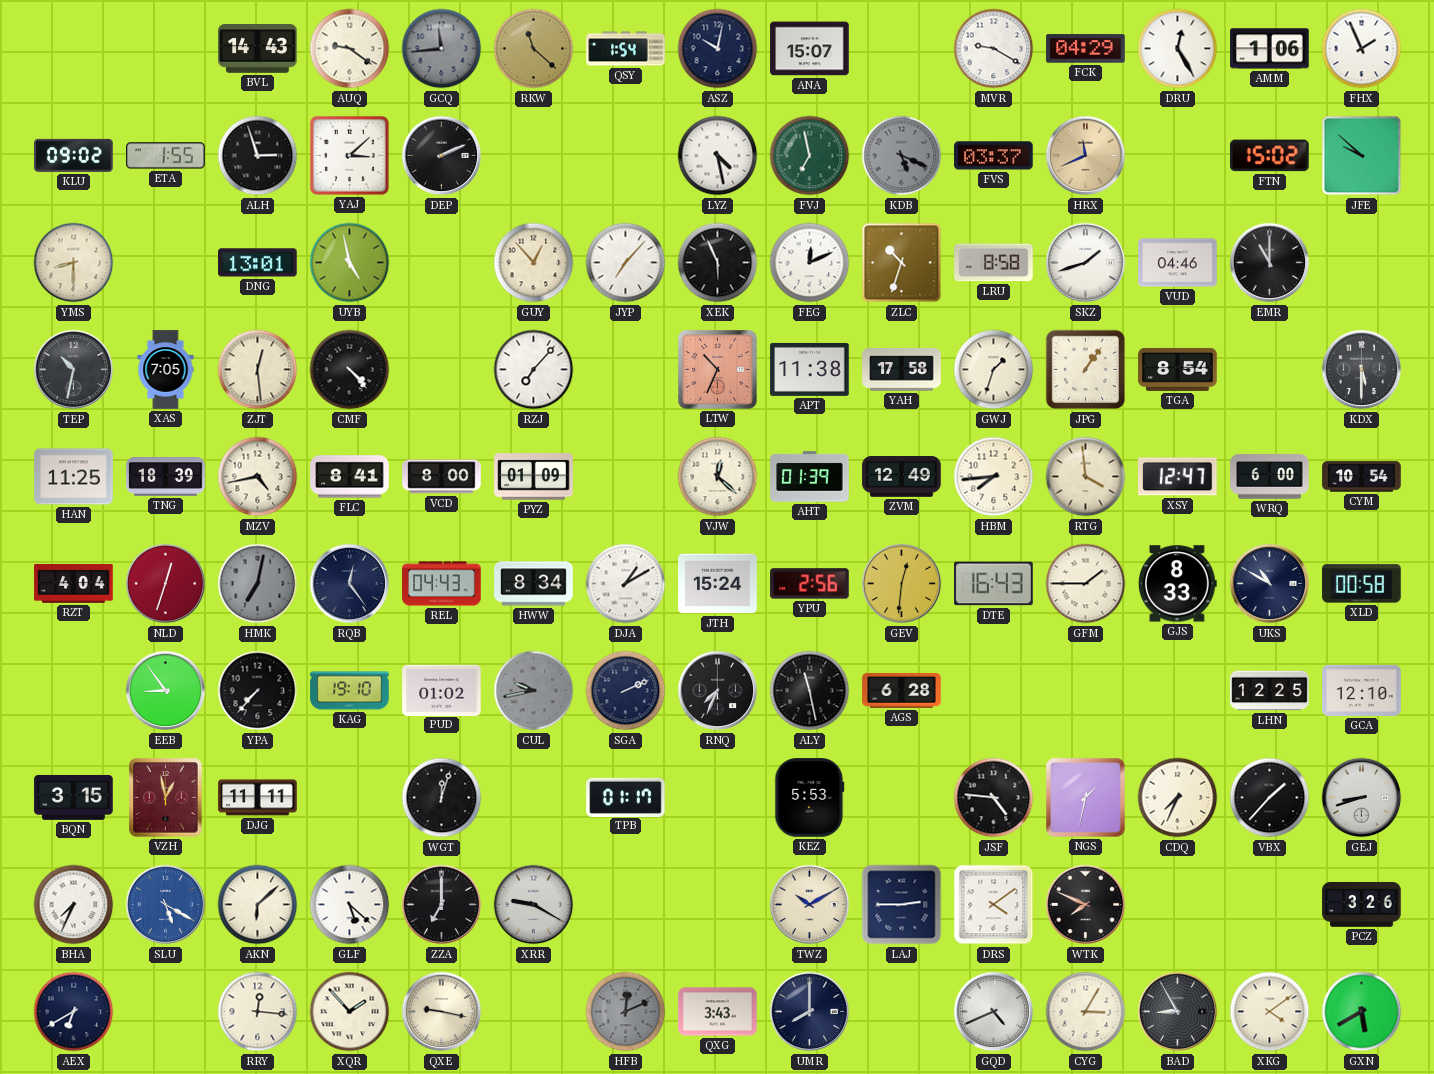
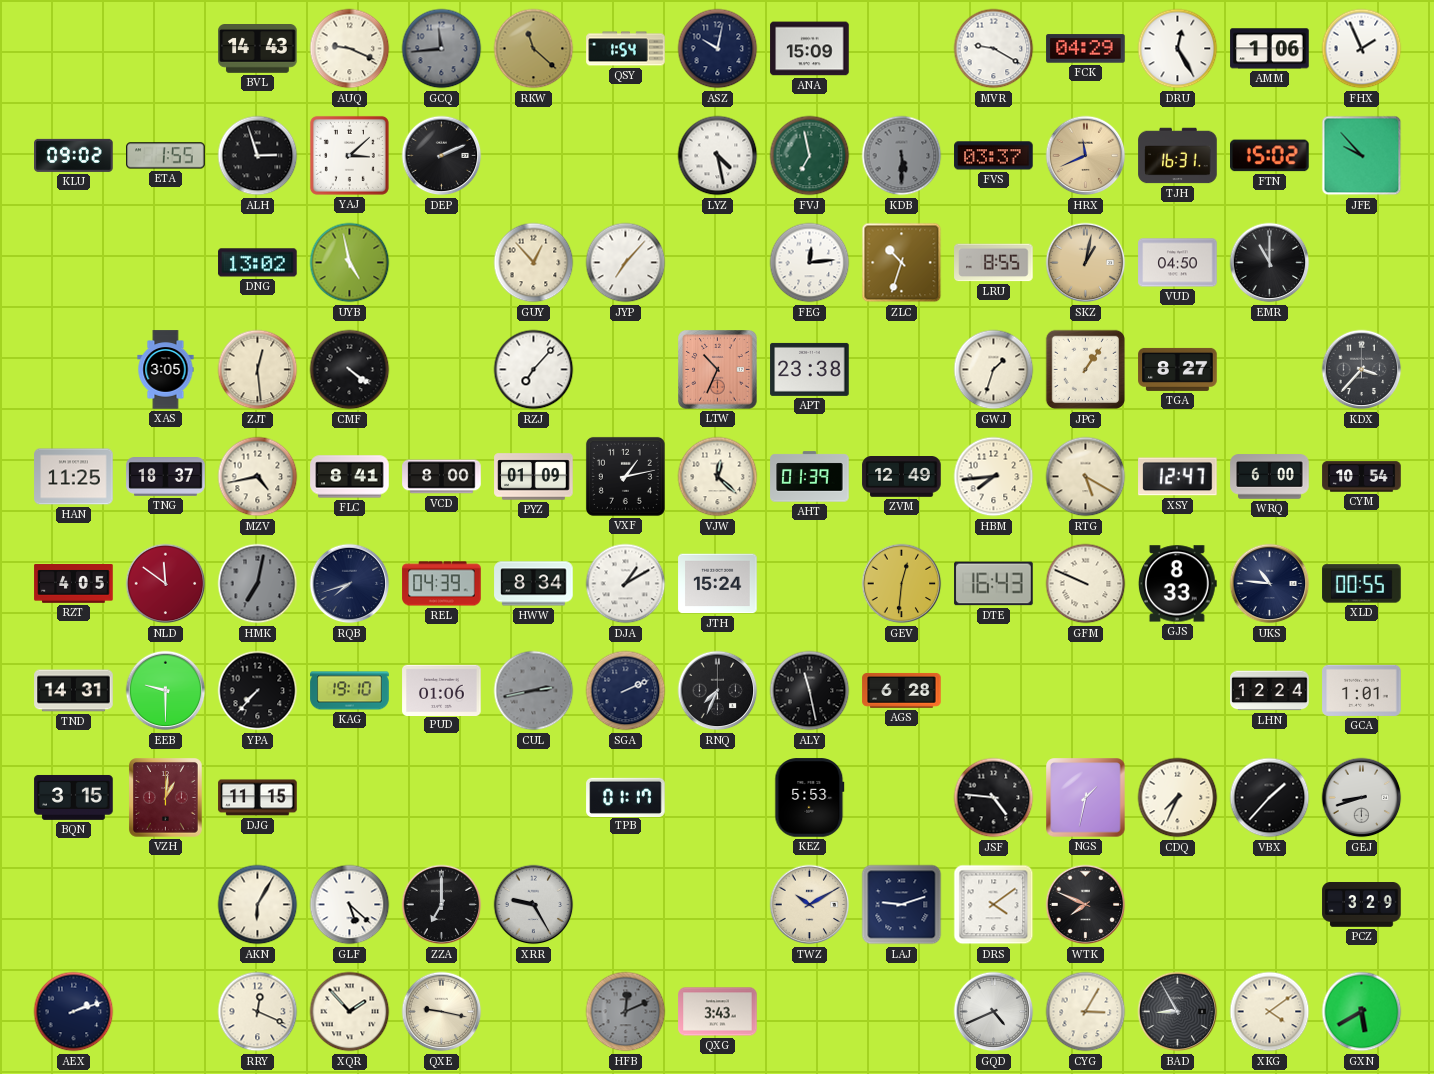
AUQ: 9:21 -> 9:19 (350, 49)
ANA: 15:07 -> 15:09 (810, 49)
KDB: 5:19 -> 5:30 (902, 156)
TJH: none -> 16:31 (1178, 156)
JFE: 9:52 -> 9:53 (1362, 156)
YMS: 8:30 -> none (74, 263)
DNG: 13:01 -> 13:02 (258, 263)
XEK: 5:56 -> none (718, 263)
FEG: 12:11 -> 12:14 (810, 263)
LRU: 8:58 -> 8:55 (994, 263)
SKZ: 1:42 -> 1:02 (1086, 263)
SKZ dial: white -> champagne (1086, 263)
VUD: 04:46 -> 04:50 (1178, 263)
TEP: 10:32 -> none (74, 370)
XAS: 7:05 -> 3:05 (166, 370)
CMF: 4:23 -> 4:21 (350, 370)
APT: 11:38 -> 23:38 (810, 369)
YAH: 17:58 -> none (902, 370)
TGA: 8:54 -> 8:27 (1178, 369)
KDX: 5:30 -> 3:37 (1362, 370)
TNG: 18:39 -> 18:37 (166, 477)
VXF: none -> 1:13 (625, 476)
RTG: 3:59 -> 5:20 (1086, 477)
RZT: 4:04 -> 4:05 (74, 584)
NLD: 12:33 -> 11:51 (166, 584)
RQB: 12:24 -> 7:42 (350, 584)
REL: 04:43 -> 04:39 (442, 584)
YPU: 2:56 -> none (810, 584)
GFM: 1:45 -> 9:49 (1086, 584)
UKS: 10:50 -> 10:46 (1270, 584)
XLD: 00:58 -> 00:55 (1362, 584)
TND: none -> 14:31 (74, 691)
EEB: 8:54 -> 9:30 (166, 691)
PUD: 01:02 -> 01:06 (442, 690)
CUL: 9:43 -> 2:43 (534, 691)
LHN: 12:25 -> 12:24 (1270, 691)
GCA: 12:10 -> 1:01 (1362, 690)
VZH: 12:58 -> 1:01 (166, 798)
DJG: 11:11 -> 11:15 (258, 798)
WGT: 12:03 -> none (442, 798)
BHA: 7:34 -> none (74, 905)
SLU: 5:20 -> none (166, 905)
AKN: 6:08 -> 6:05 (258, 905)
XRR: 9:20 -> 9:25 (534, 905)
LAJ: 2:45 -> 9:12 (902, 905)
PCZ: 3:26 -> 3:29 (1362, 905)
AEX: 6:40 -> 2:12 (74, 1012)
RRY: 12:16 -> 12:19 (258, 1012)
UMR: 8:00 -> none (810, 1012)
